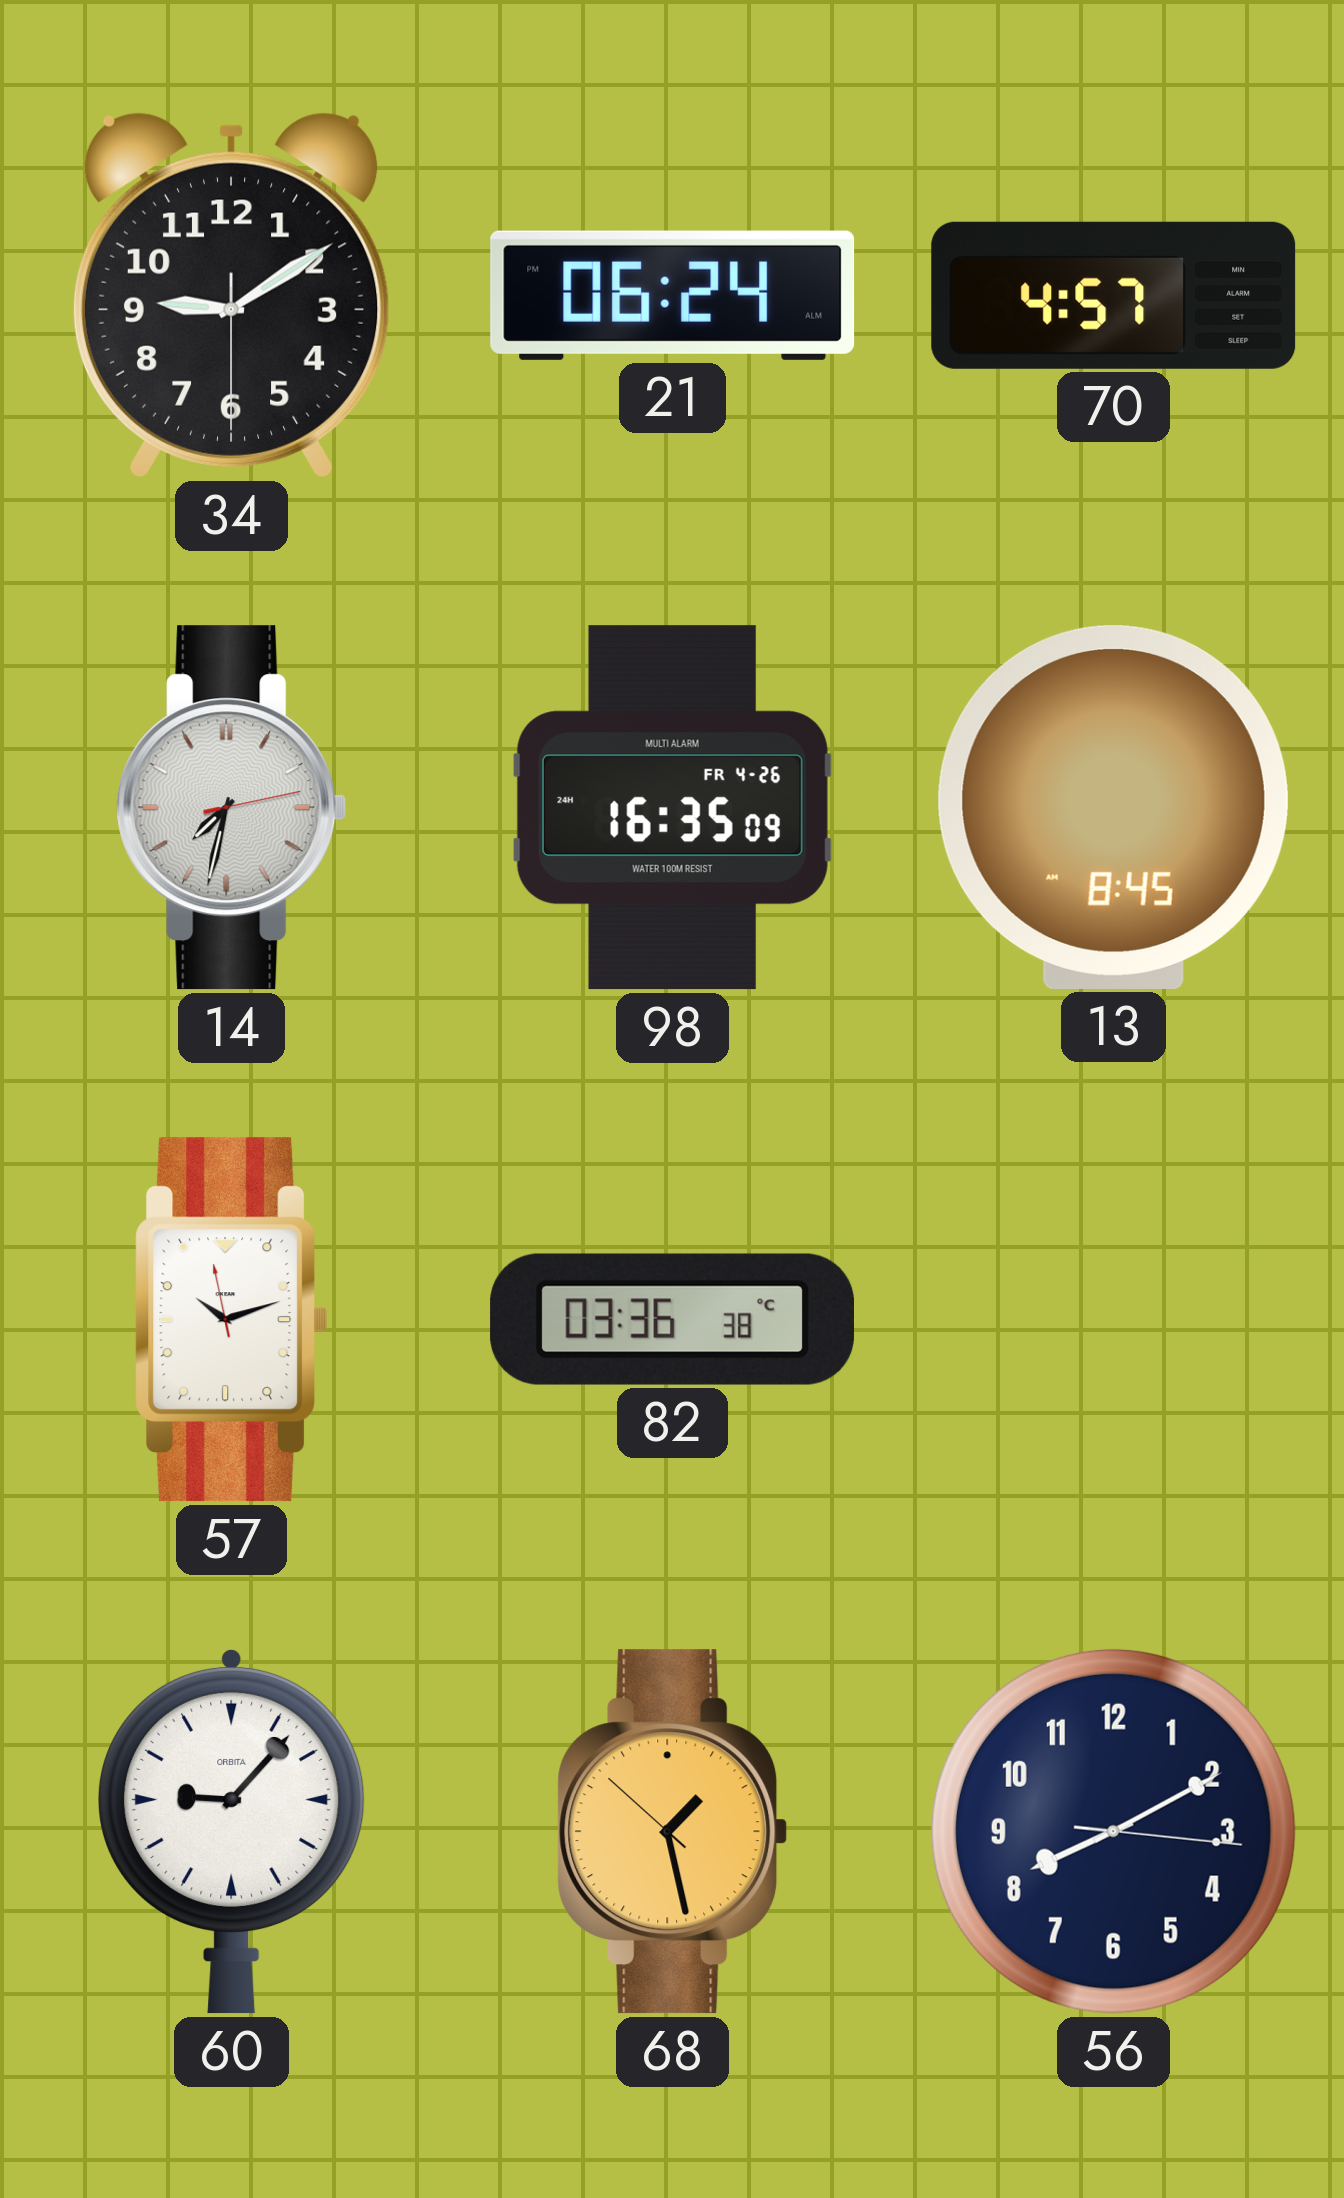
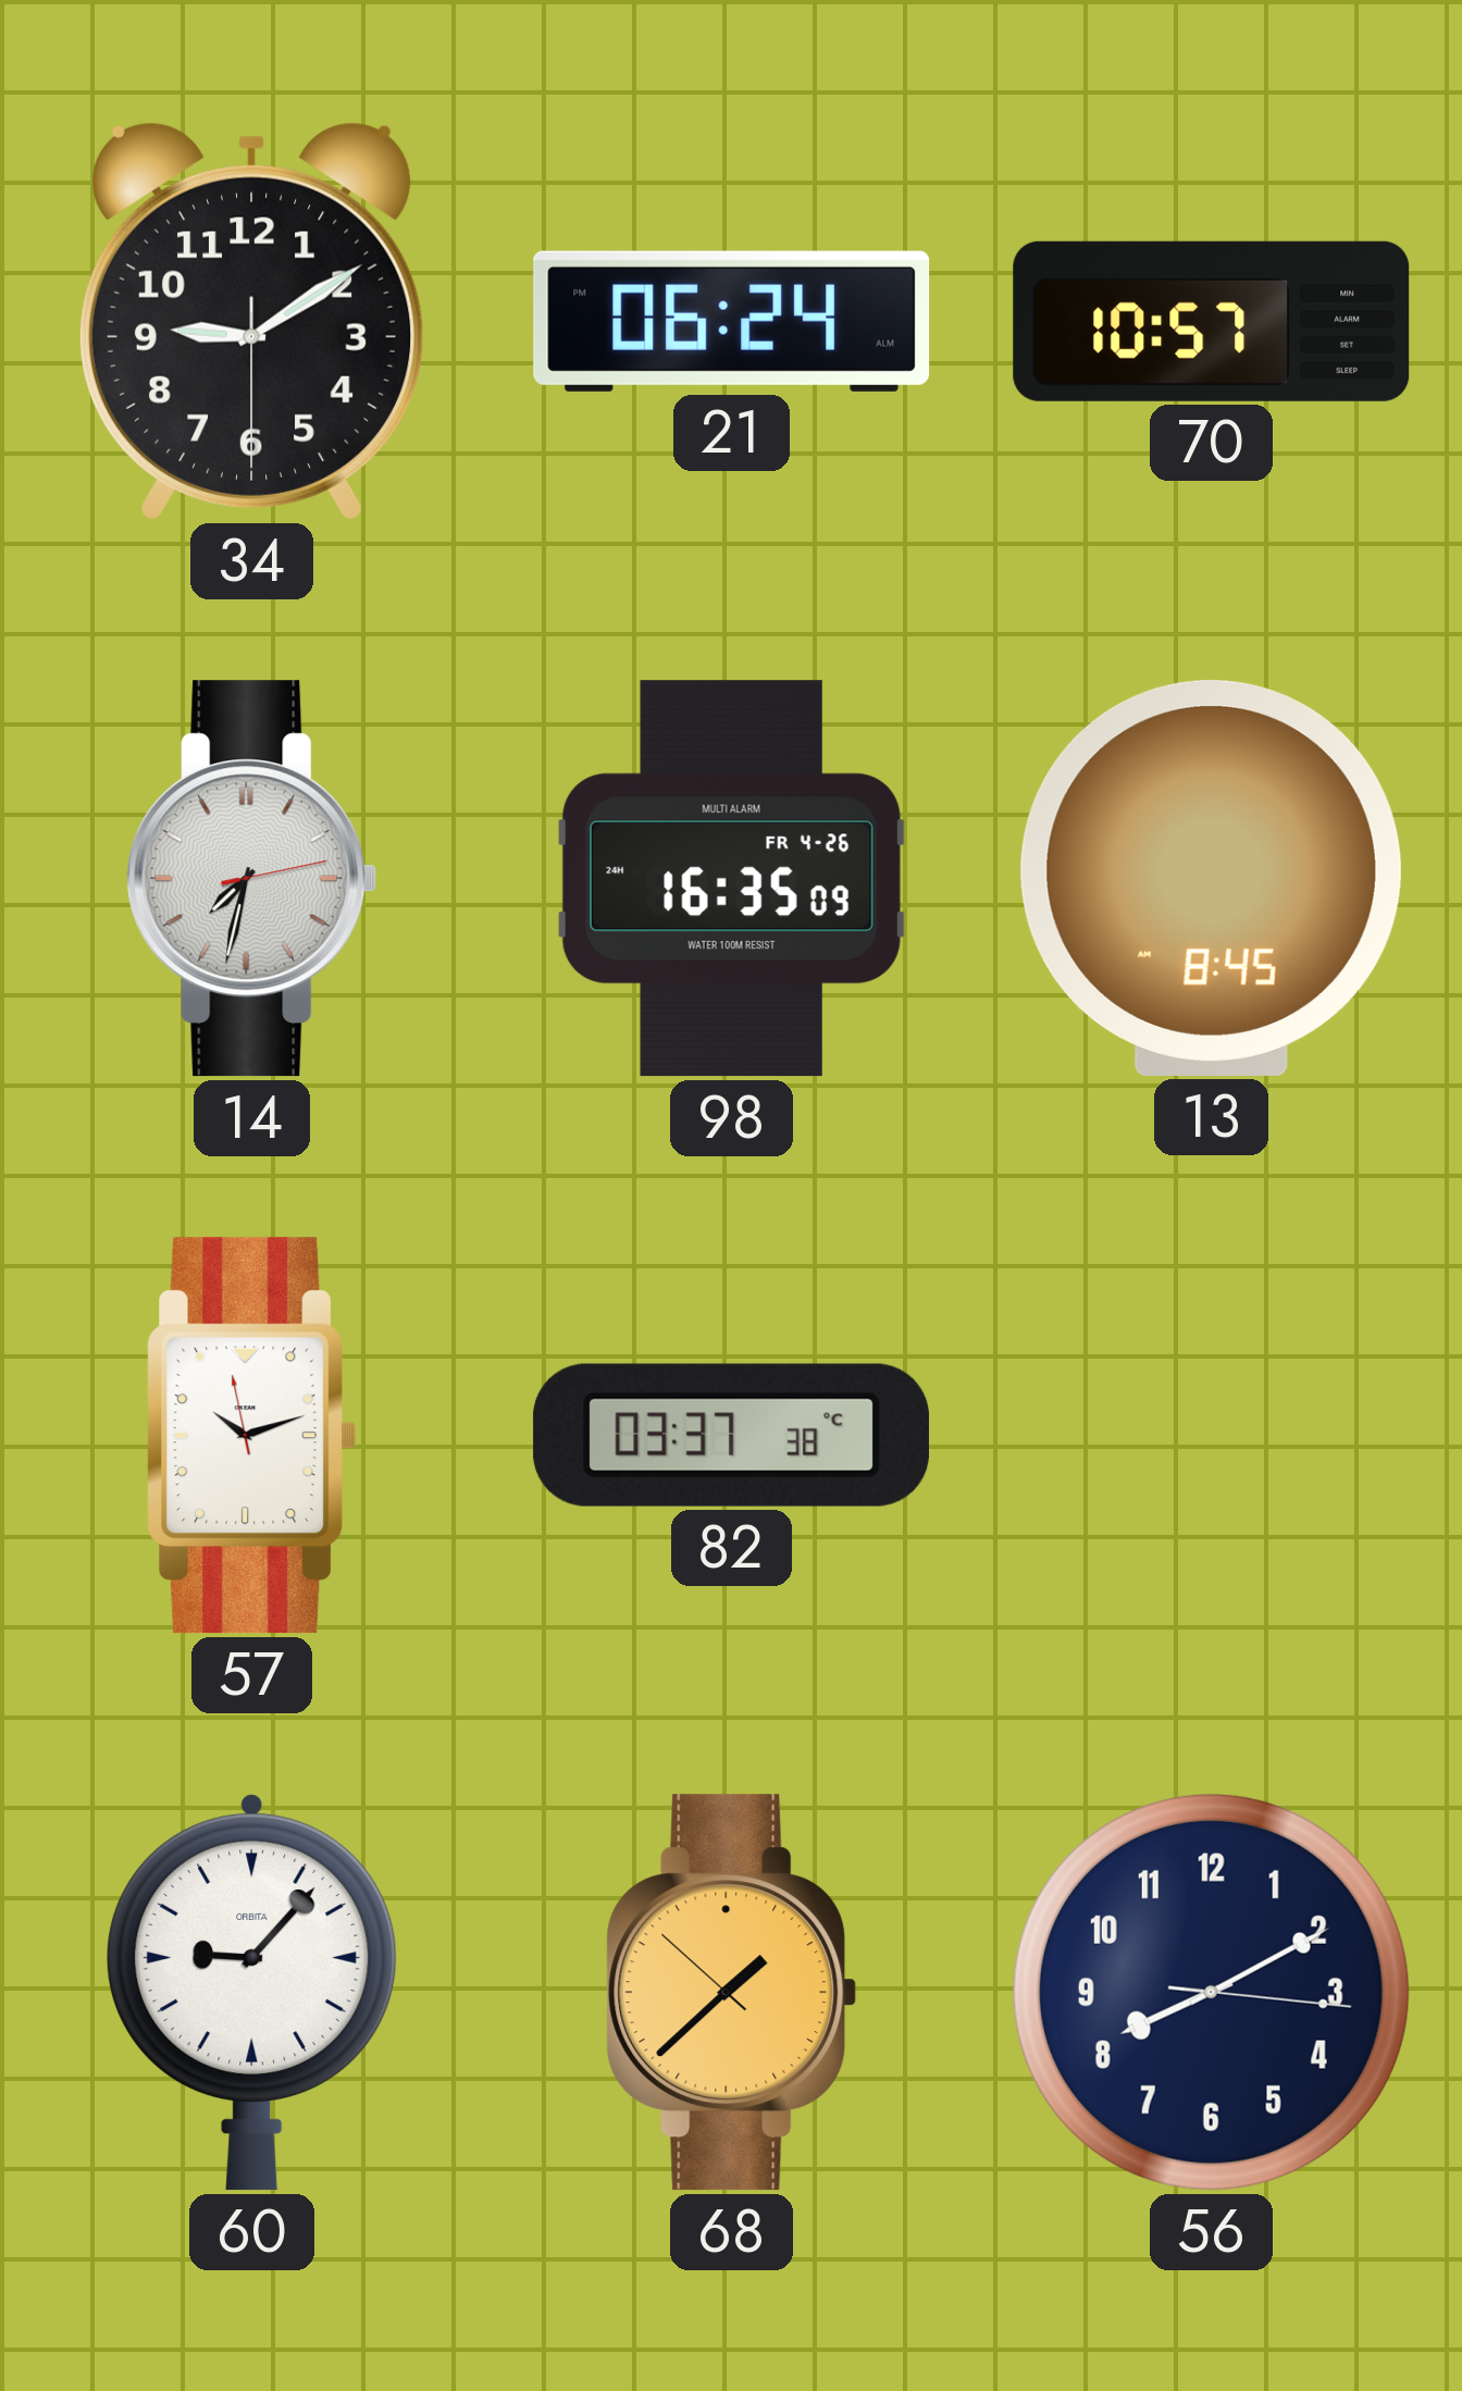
70: 4:57 -> 10:57 (1212, 321)
82: 03:36 -> 03:37 (731, 1435)
68: 1:27 -> 1:37 (732, 1993)
